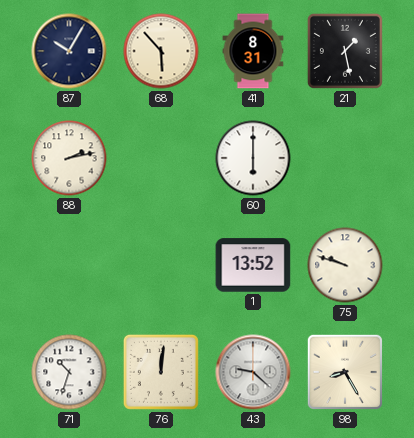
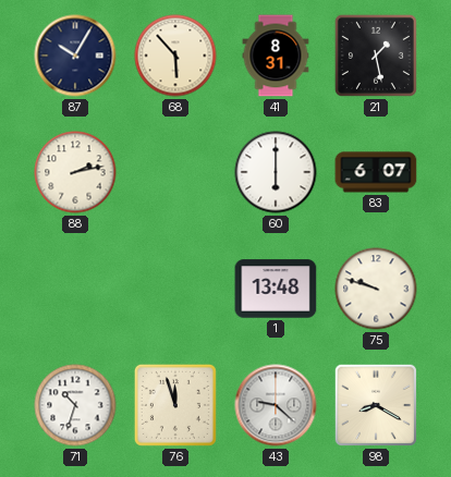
83: none -> 6:07 (376, 172)
1: 13:52 -> 13:48 (276, 289)
76: 12:01 -> 11:57 (175, 405)
98: 8:25 -> 8:20 (376, 405)
